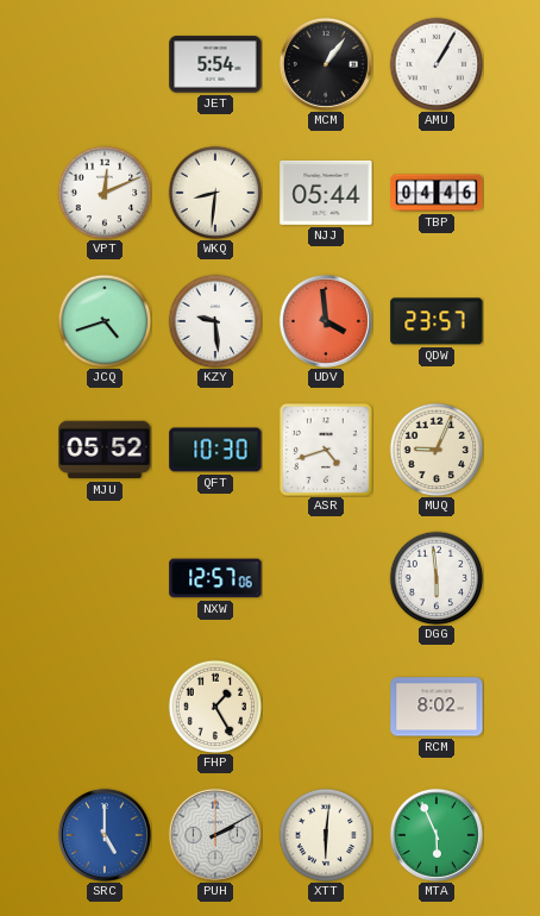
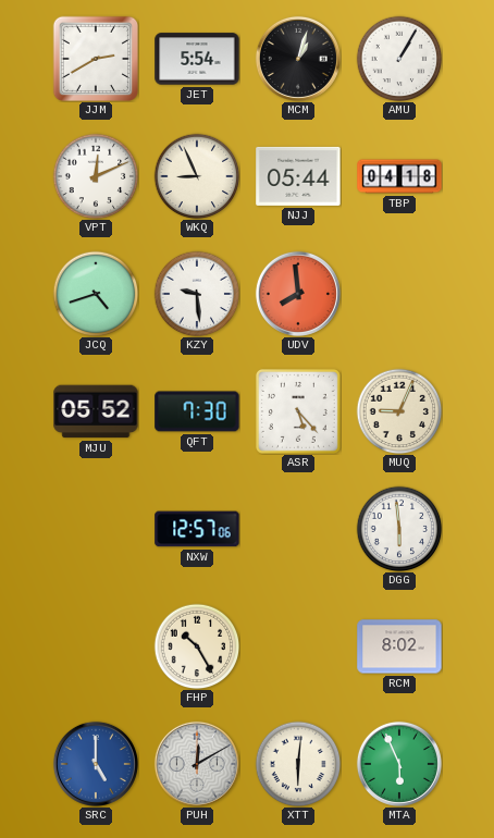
JJM: none -> 2:40 (95, 58)
MCM: 1:06 -> 1:03 (298, 59)
WKQ: 8:31 -> 8:56 (197, 176)
TBP: 04:46 -> 04:18 (399, 176)
UDV: 3:59 -> 7:59 (298, 294)
QDW: 23:57 -> none (437, 321)
QFT: 10:30 -> 7:30 (197, 411)
ASR: 4:42 -> 5:23 (298, 411)
FHP: 1:25 -> 10:25 (197, 646)
PUH: 2:10 -> 12:10 (197, 764)
